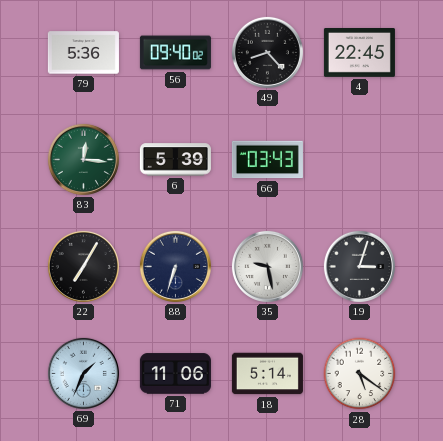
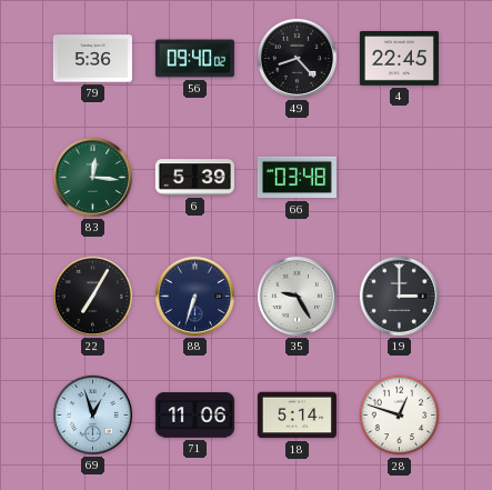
66: 03:43 -> 03:48 (297, 178)
35: 9:28 -> 9:25 (297, 296)
19: 3:03 -> 3:00 (399, 296)
69: 1:34 -> 12:57 (92, 414)
28: 5:21 -> 12:48 (400, 416)
